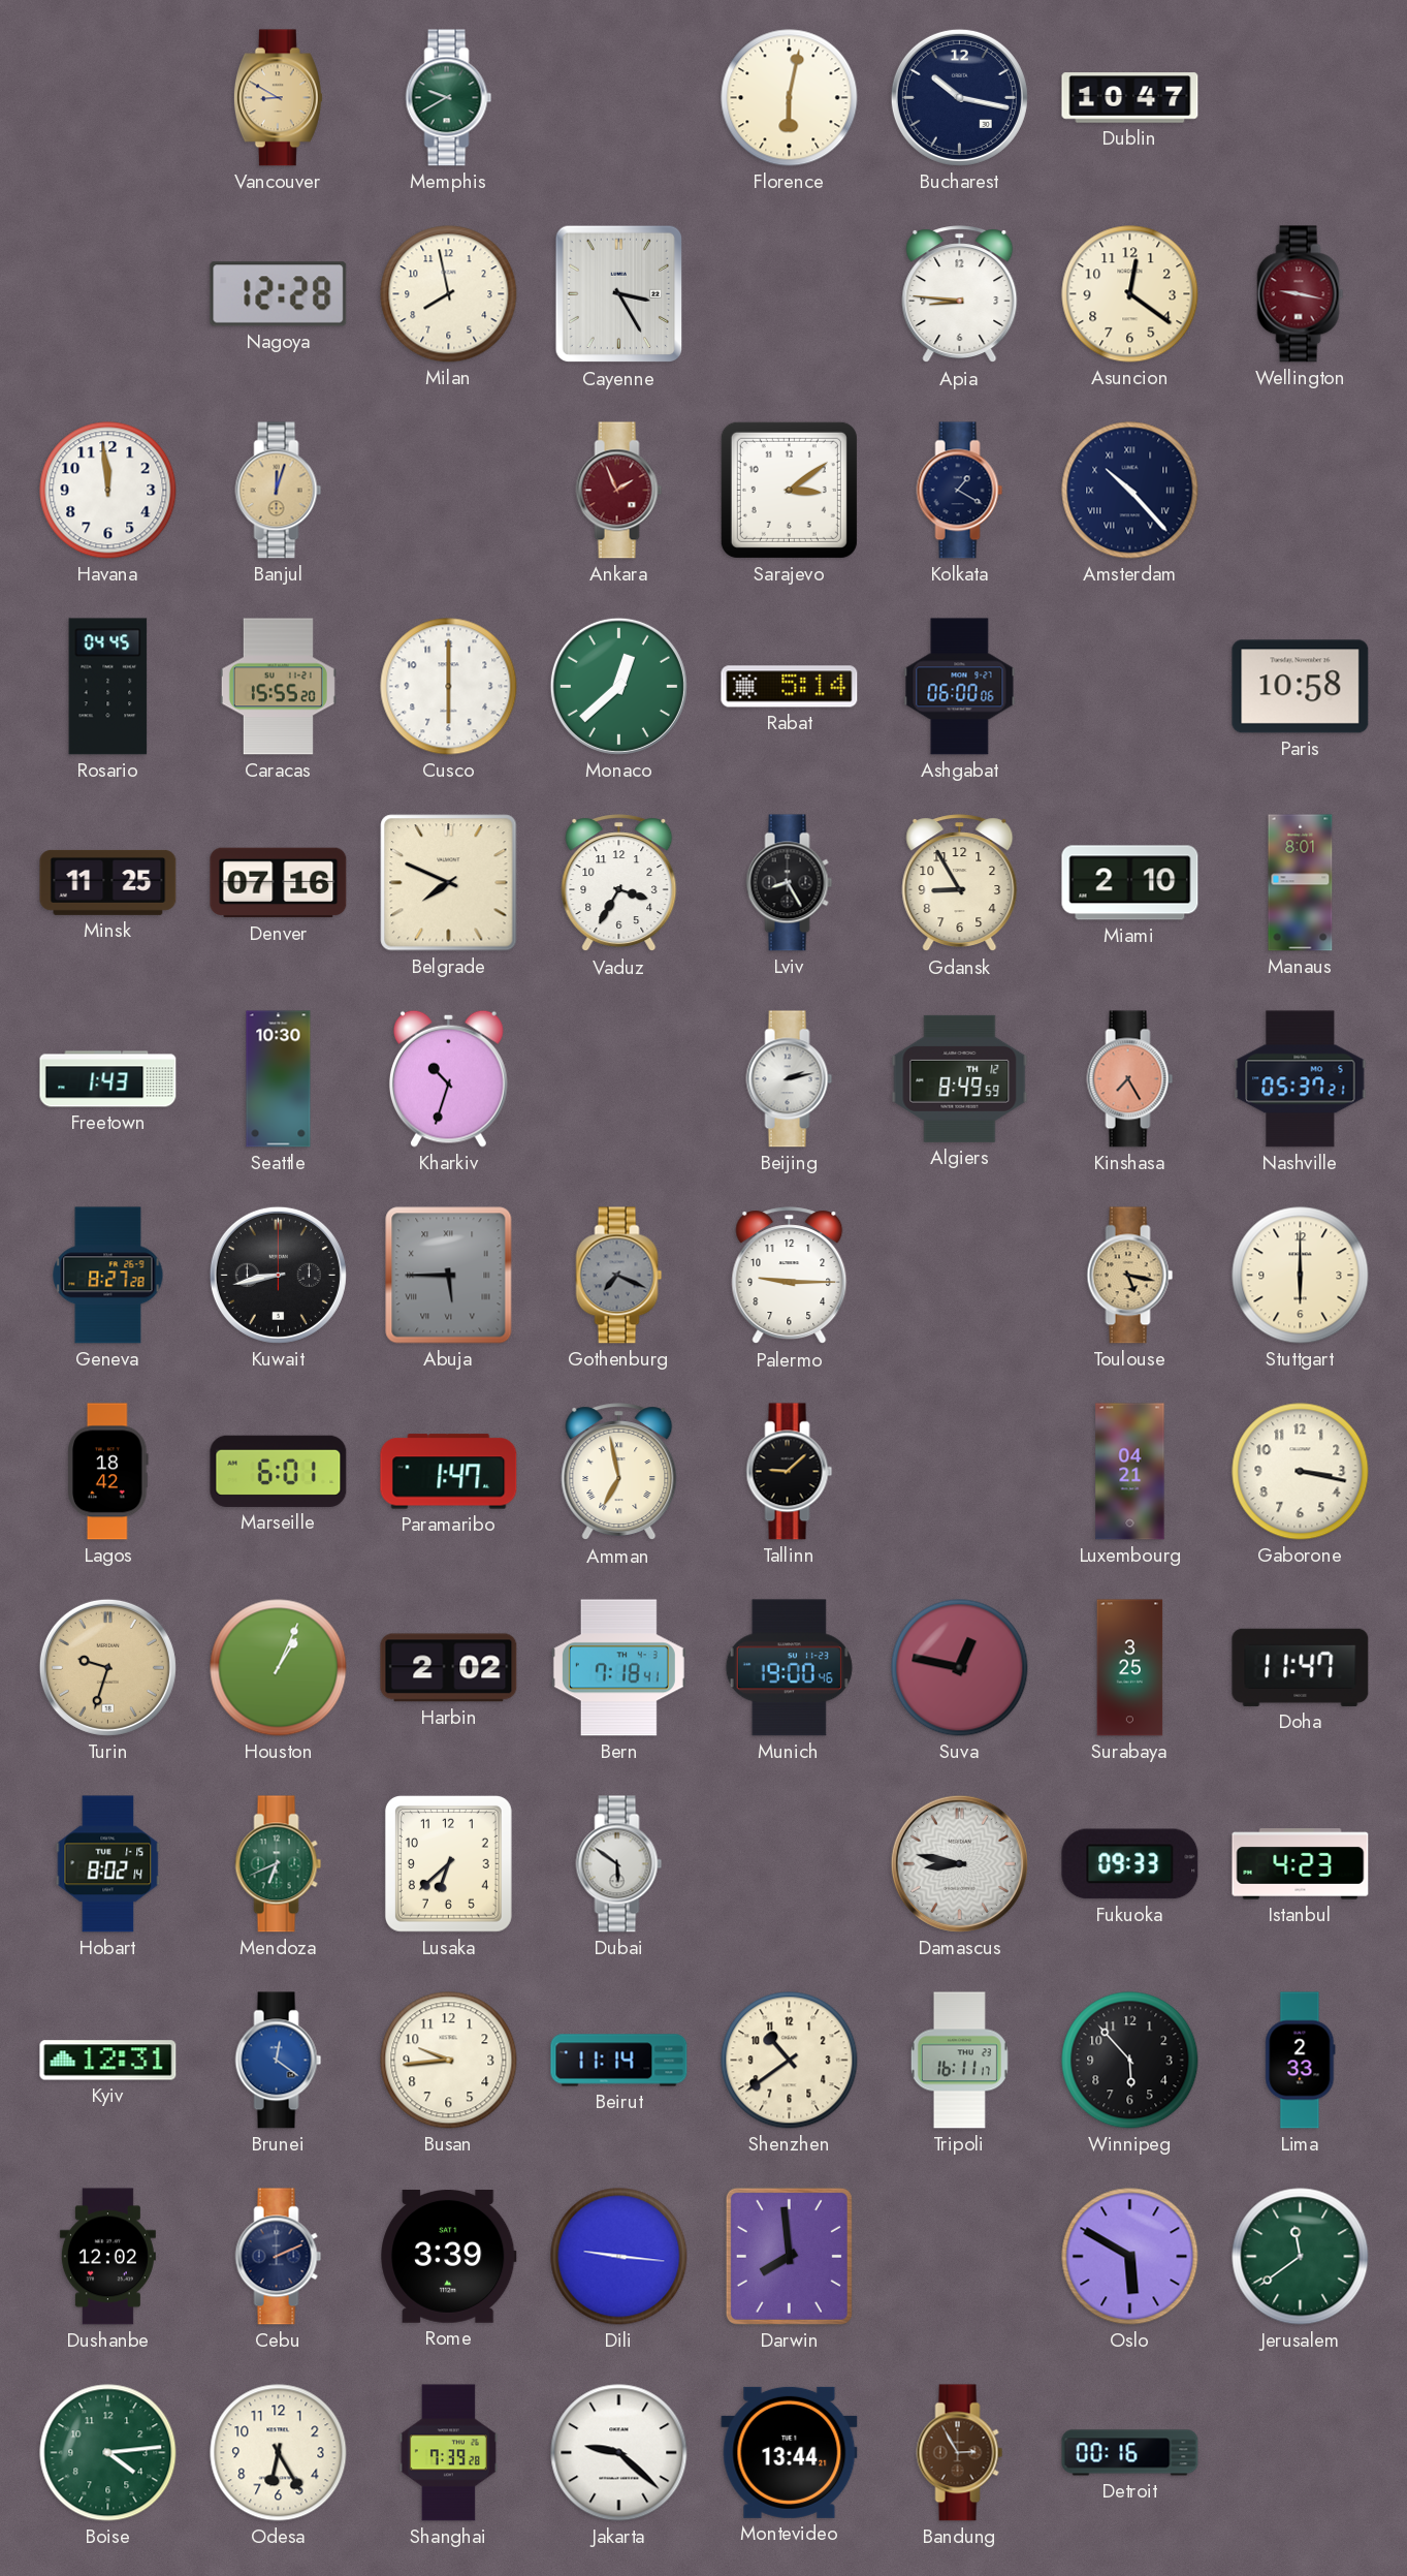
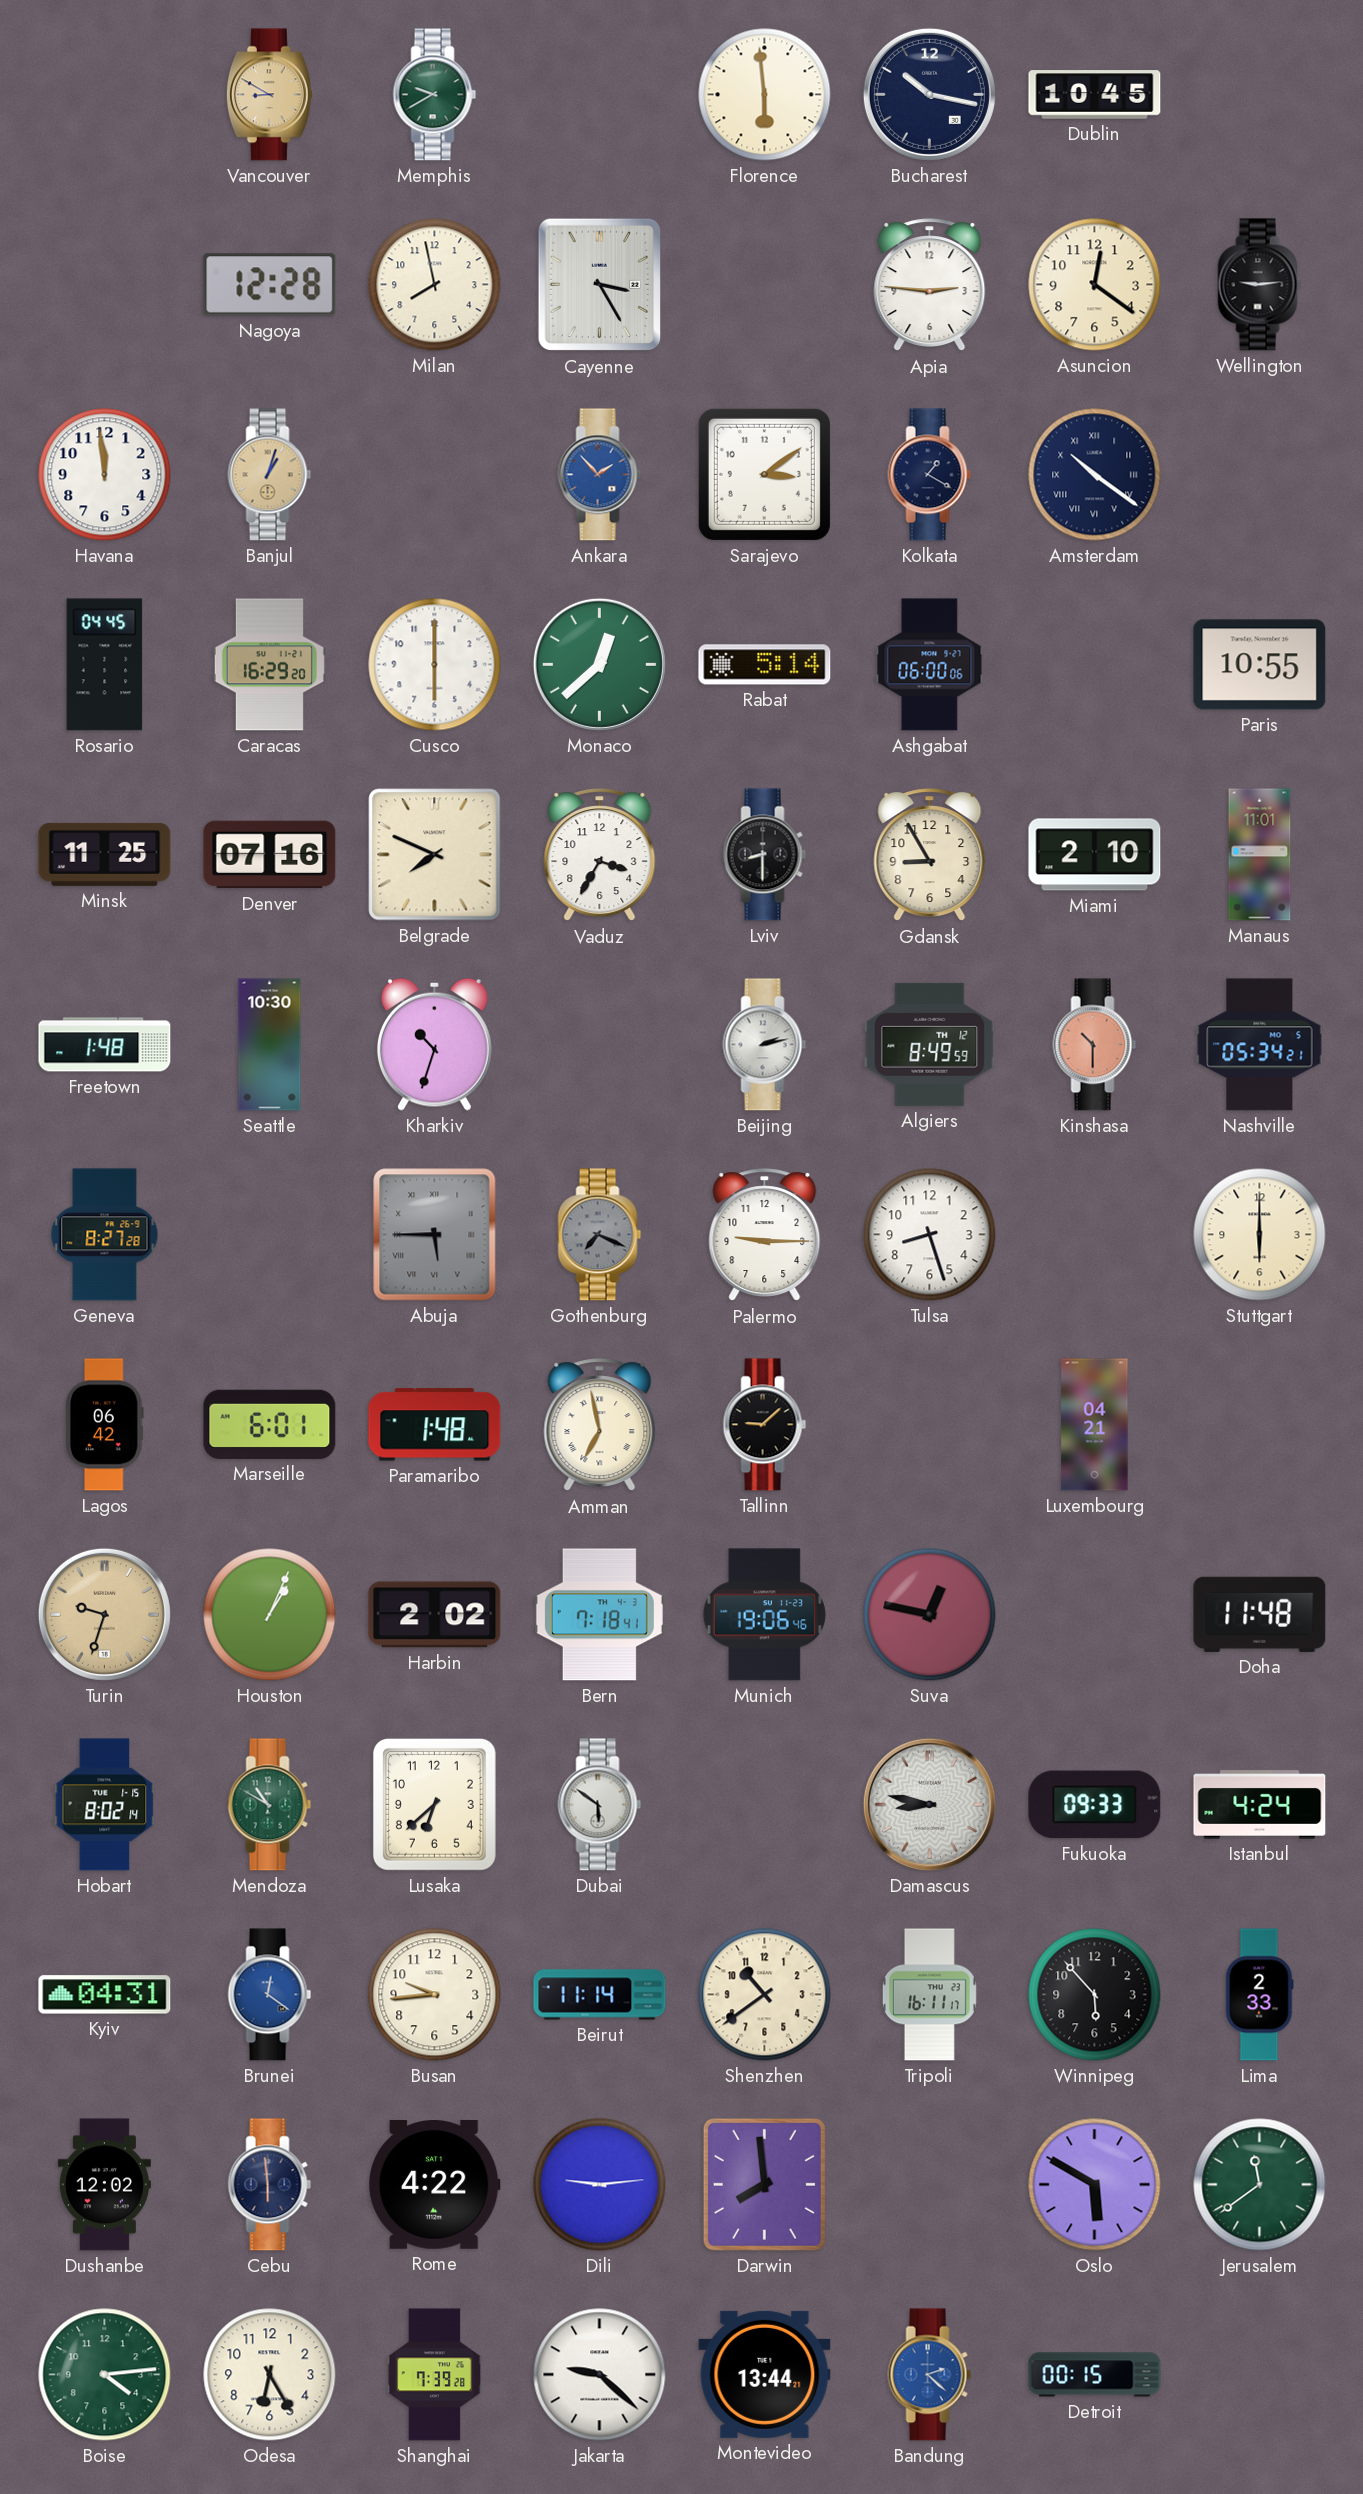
Florence: 6:02 -> 5:59 (765, 95)
Dublin: 10:47 -> 10:45 (1095, 95)
Apia: 8:46 -> 2:46 (930, 285)
Wellington: 9:17 -> 9:14 (1260, 285)
Wellington dial: burgundy -> black (1260, 285)
Banjul: 12:03 -> 1:03 (270, 475)
Ankara: 1:56 -> 1:53 (600, 475)
Ankara dial: burgundy -> blue (600, 475)
Amsterdam: 10:23 -> 10:21 (1095, 475)
Caracas: 15:55 -> 16:29 (269, 665)
Paris: 10:58 -> 10:55 (1260, 665)
Lviv: 8:25 -> 8:30 (765, 855)
Manaus: 8:01 -> 11:01 (1260, 855)
Freetown: 1:43 -> 1:48 (105, 1045)
Kinshasa: 7:25 -> 10:30 (1095, 1045)
Nashville: 05:37 -> 05:34 (1260, 1045)
Kuwait: 8:43 -> none (278, 1275)
Tulsa: none -> 8:27 (930, 1235)
Toulouse: 5:17 -> none (1130, 1276)
Lagos: 18:42 -> 06:42 (105, 1425)
Paramaribo: 1:47 -> 1:48 (435, 1425)
Gaborone: 3:17 -> none (1301, 1472)
Munich: 19:00 -> 19:06 (764, 1615)
Surabaya: 3:25 -> none (1130, 1668)
Doha: 11:47 -> 11:48 (1260, 1614)
Mendoza: 6:41 -> 10:50 (270, 1805)
Istanbul: 4:23 -> 4:24 (1260, 1805)
Kyiv: 12:31 -> 04:31 (105, 1995)
Cebu: 2:11 -> 5:59 (270, 2185)
Rome: 3:39 -> 4:22 (435, 2185)
Dili: 9:16 -> 9:14 (600, 2185)
Bandung: 2:55 -> 2:22 (930, 2375)
Bandung dial: brown -> blue (930, 2375)
Detroit: 00:16 -> 00:15 (1095, 2375)
